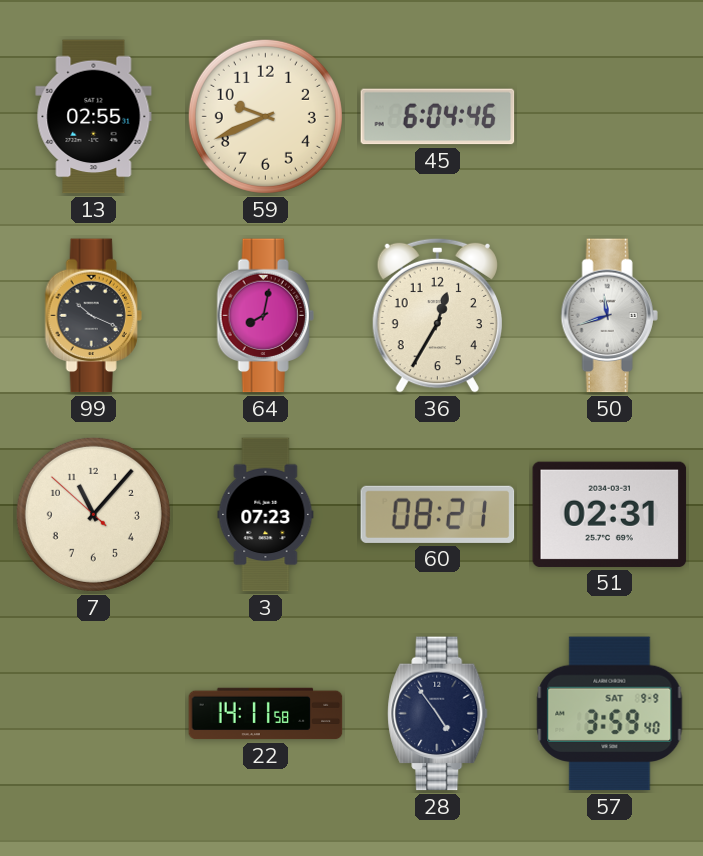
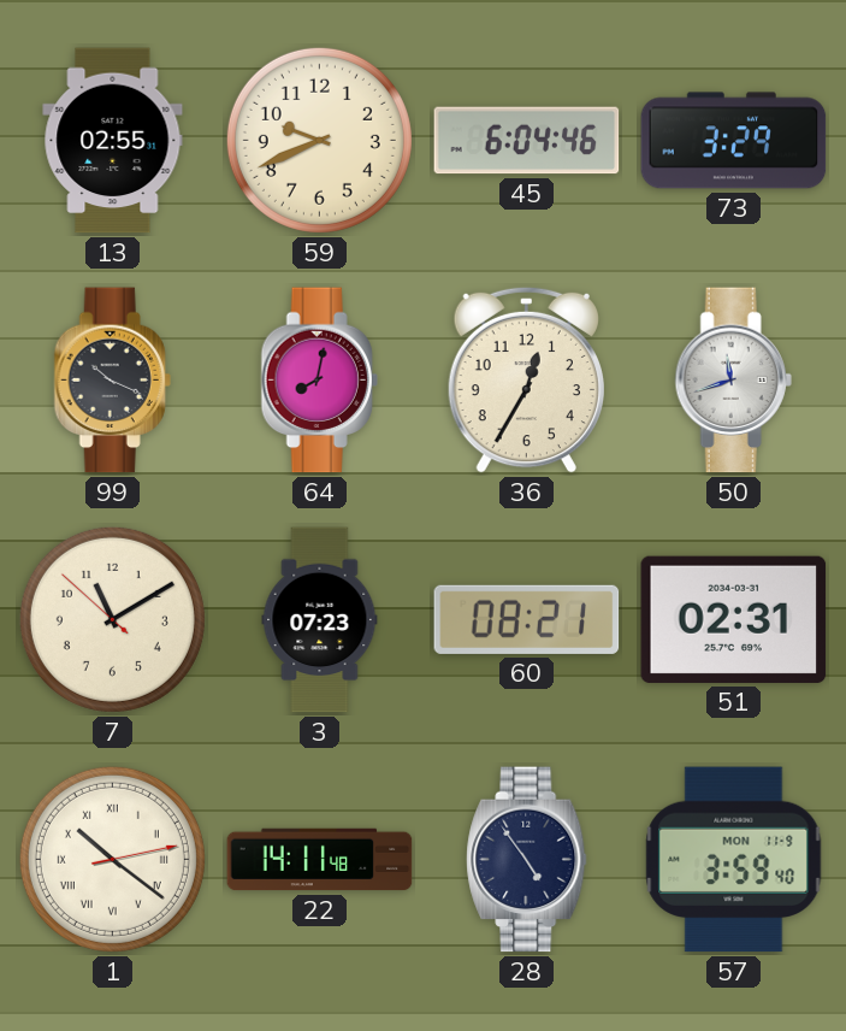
73: none -> 3:29 (734, 141)
7: 11:06 -> 11:09 (112, 619)
1: none -> 10:21 (112, 859)
22: 14:11:58 -> 14:11:48 (320, 860)
57 date: SAT 9-9 -> MON 11-9 (734, 860)
